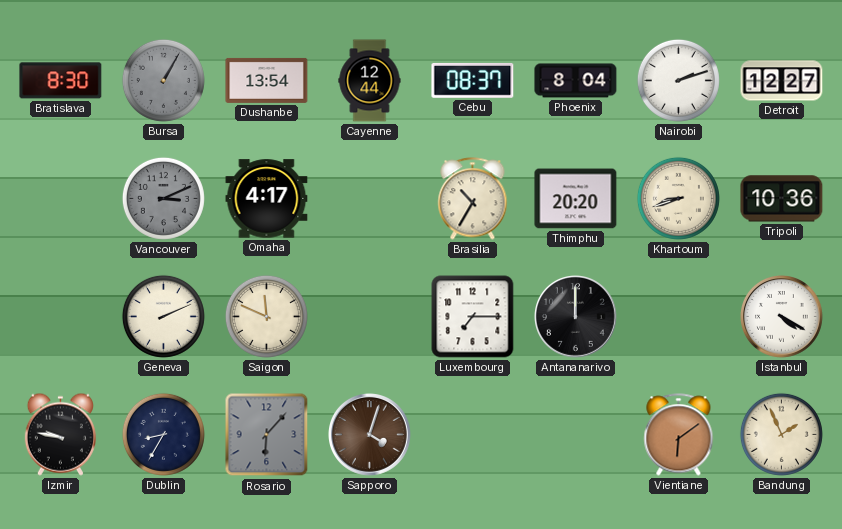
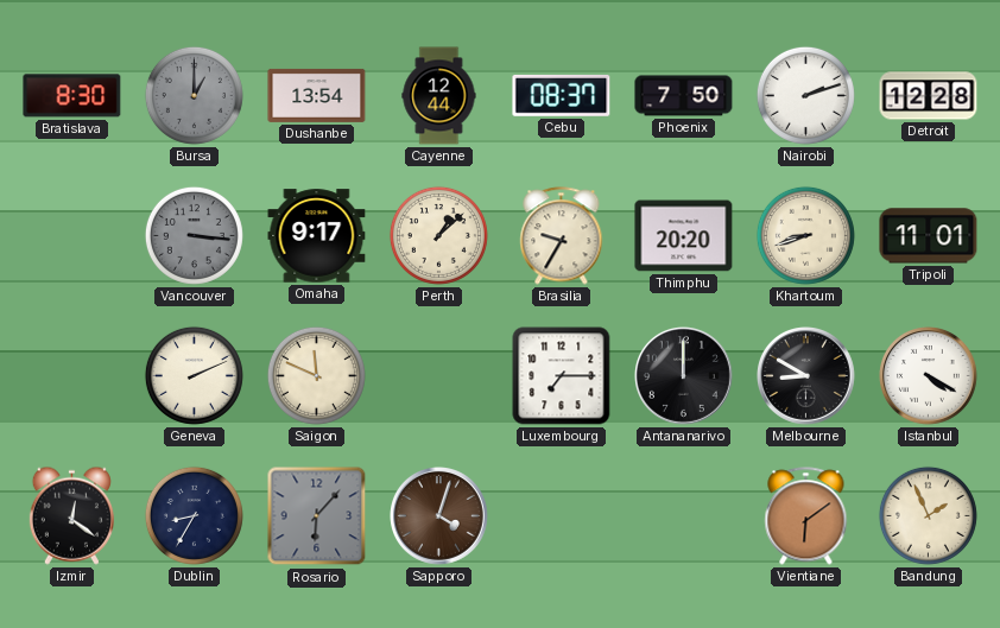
Bursa: 1:05 -> 1:00 (194, 95)
Phoenix: 8:04 -> 7:50 (684, 96)
Detroit: 12:27 -> 12:28 (929, 96)
Vancouver: 3:11 -> 3:16 (194, 235)
Omaha: 4:17 -> 9:17 (317, 236)
Perth: none -> 1:08 (438, 235)
Brasilia: 10:35 -> 9:35 (562, 236)
Tripoli: 10:36 -> 11:01 (929, 236)
Melbourne: none -> 8:50 (806, 376)
Izmir: 9:47 -> 12:21 (71, 515)
